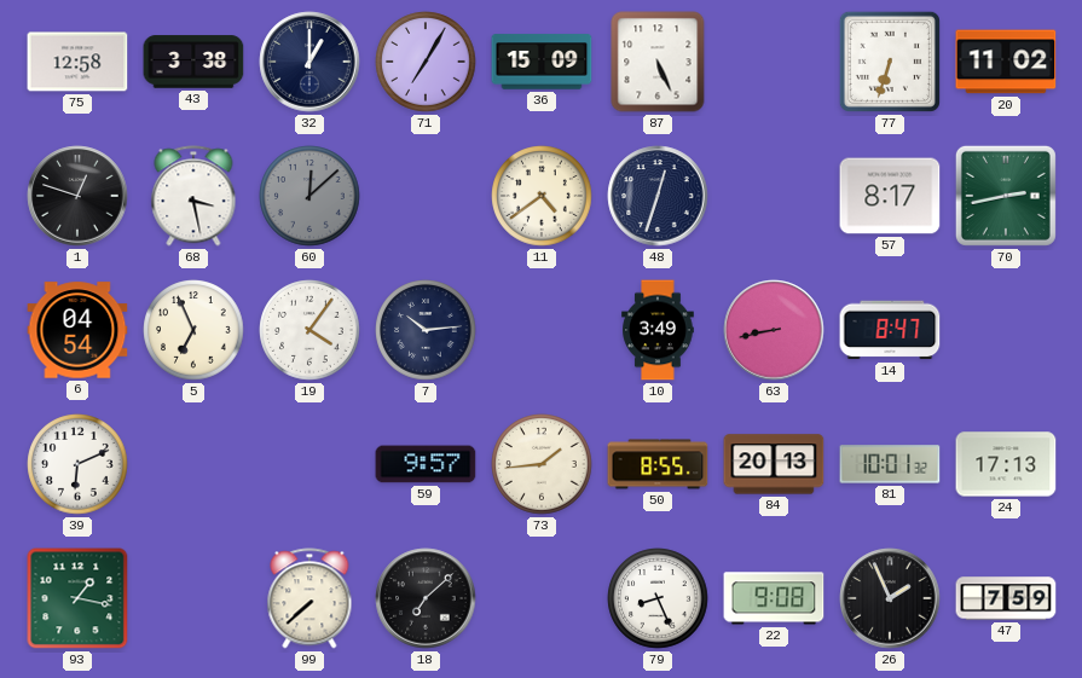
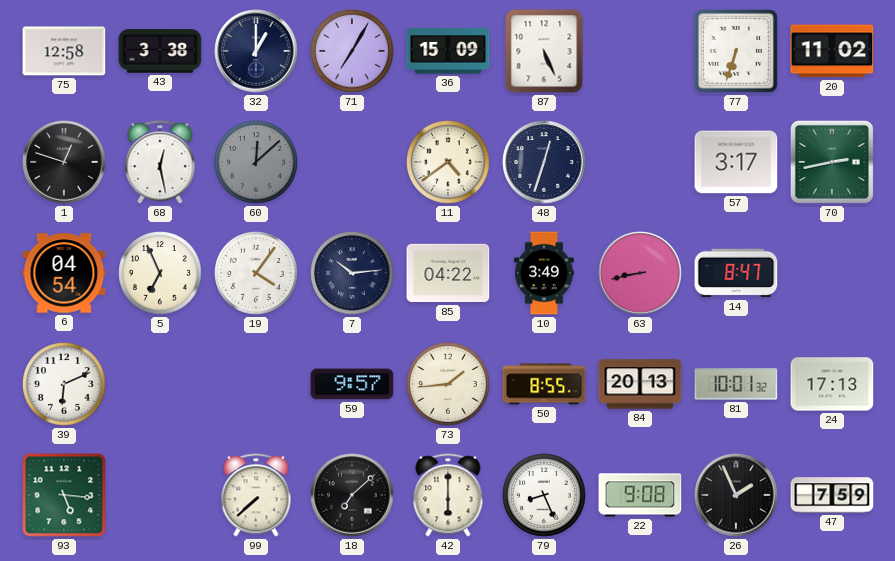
68: 3:28 -> 12:28 (160, 162)
57: 8:17 -> 3:17 (736, 162)
85: none -> 04:22 (448, 273)
93: 1:17 -> 5:16 (64, 495)
42: none -> 6:00 (448, 495)
